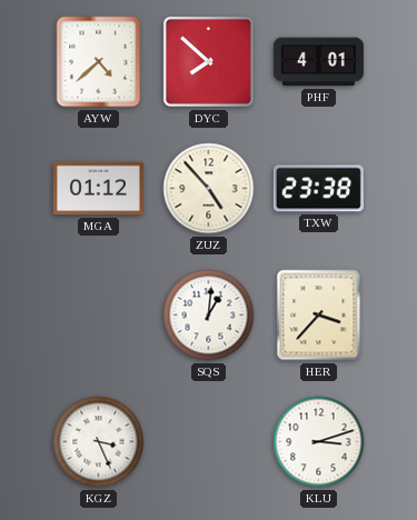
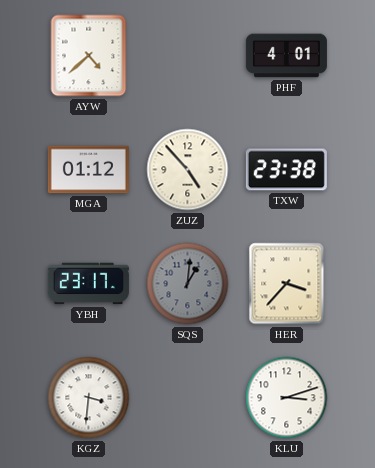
DYC: 7:52 -> none (208, 61)
YBH: none -> 23:17 (88, 284)
SQS dial: white -> grey (188, 284)
KGZ: 3:26 -> 3:31 (89, 398)
